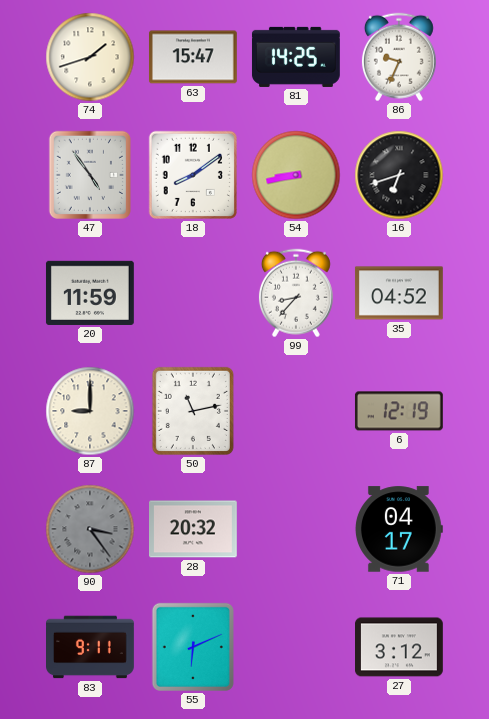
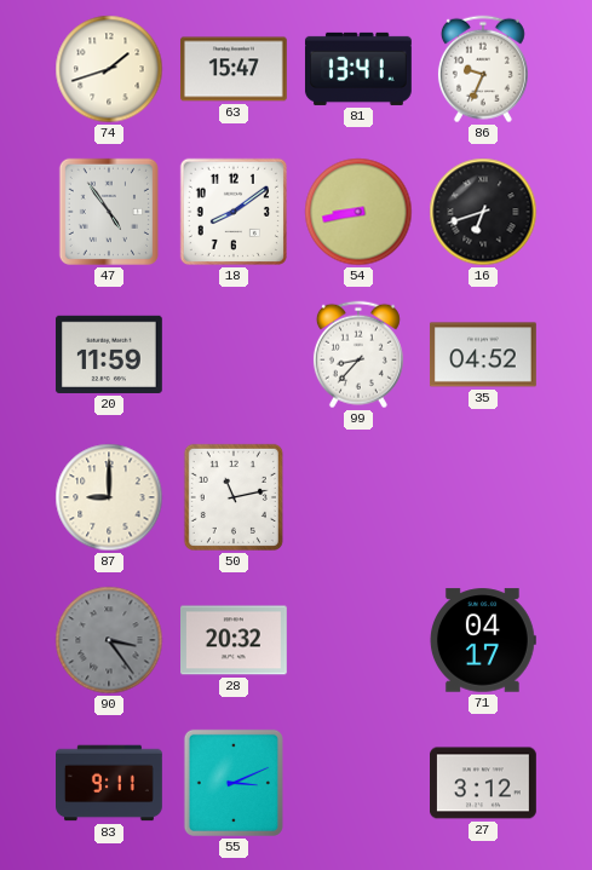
81: 14:25 -> 13:41 (358, 69)
6: 12:19 -> none (399, 411)
55: 6:11 -> 3:11 (234, 783)
